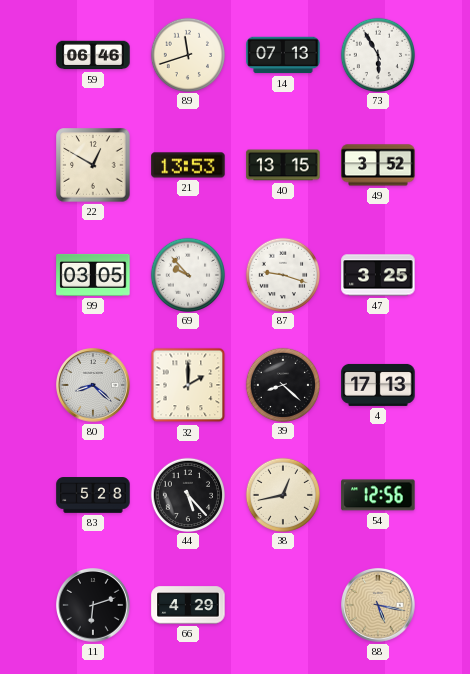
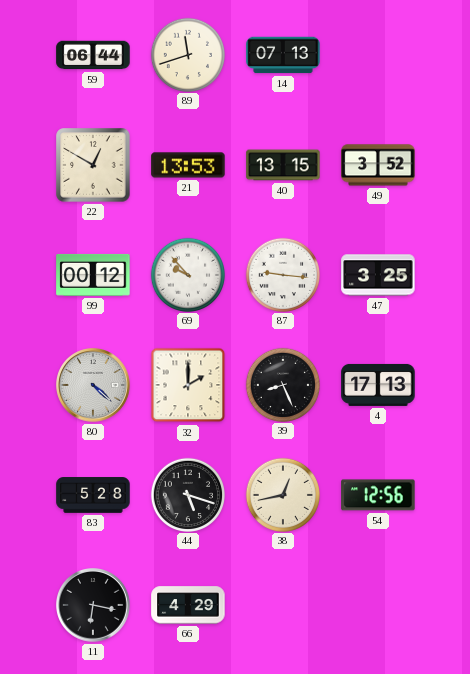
59: 06:46 -> 06:44 (93, 55)
73: 5:55 -> none (377, 54)
99: 03:05 -> 00:12 (93, 275)
87: 9:18 -> 9:16 (282, 274)
80: 8:22 -> 4:22 (94, 386)
39: 8:22 -> 8:26 (282, 384)
44: 5:23 -> 5:18 (187, 494)
11: 6:12 -> 6:17 (94, 606)
88: 5:17 -> none (379, 606)
